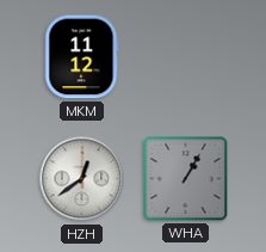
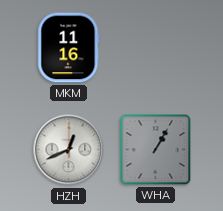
MKM: 11:12 -> 11:16 (69, 48)
HZH: 12:39 -> 12:41 (69, 150)
